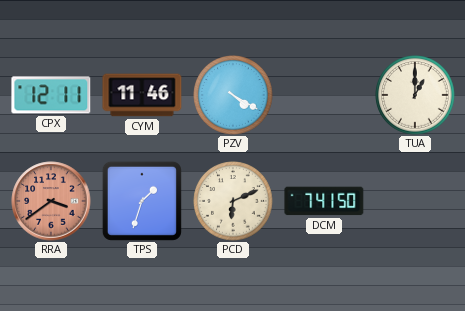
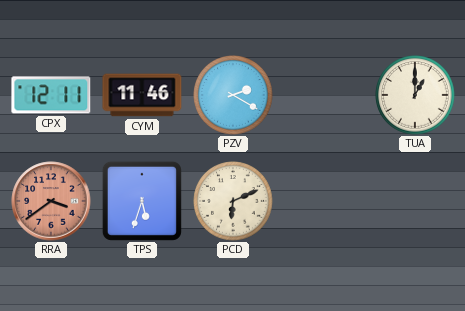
PZV: 4:20 -> 2:20 (233, 95)
TPS: 1:33 -> 5:33 (142, 201)
DCM: 7:41 -> none (324, 201)
